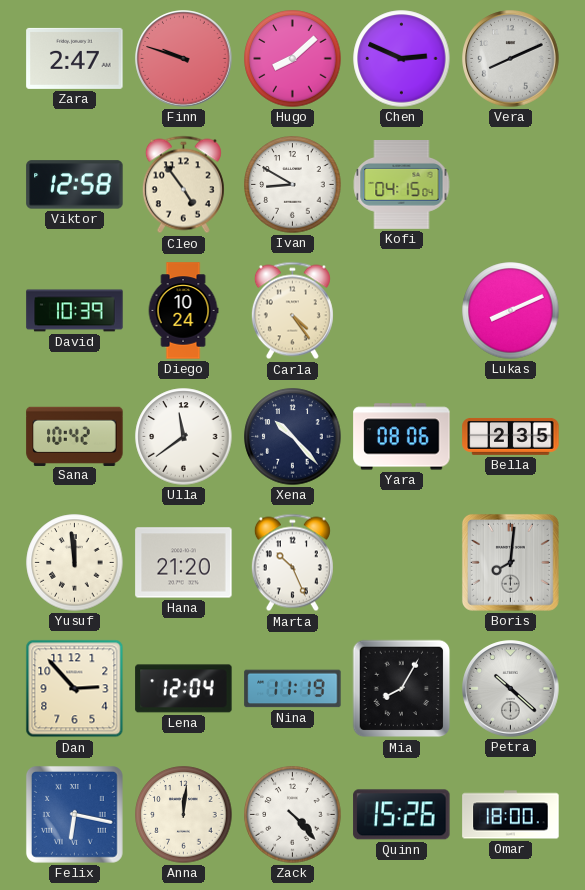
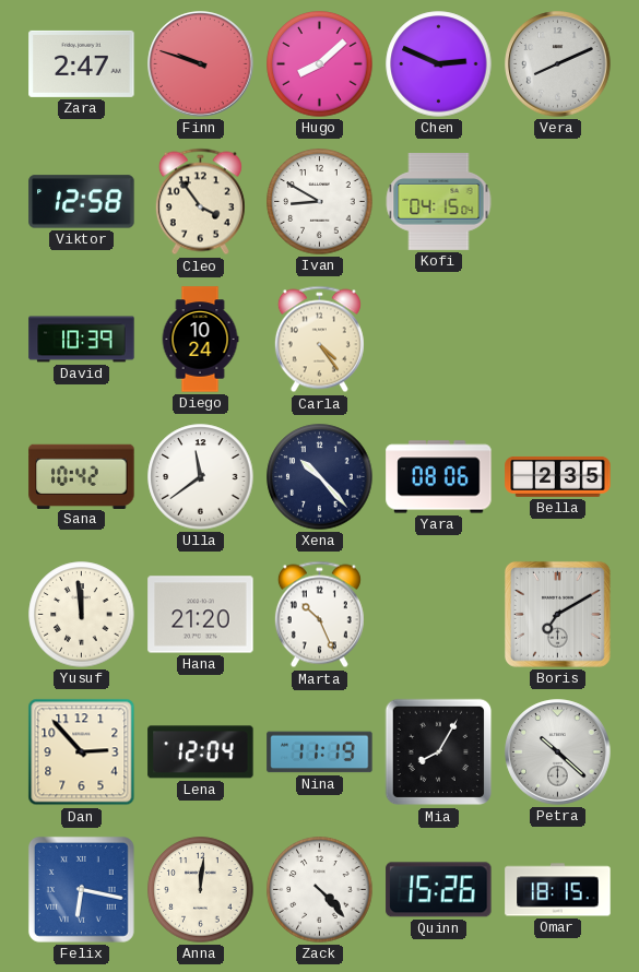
Cleo: 4:54 -> 3:54 (200, 202)
Lukas: 8:11 -> none (511, 311)
Boris: 8:01 -> 7:10 (557, 614)
Omar: 18:00 -> 18:15 (558, 890)
